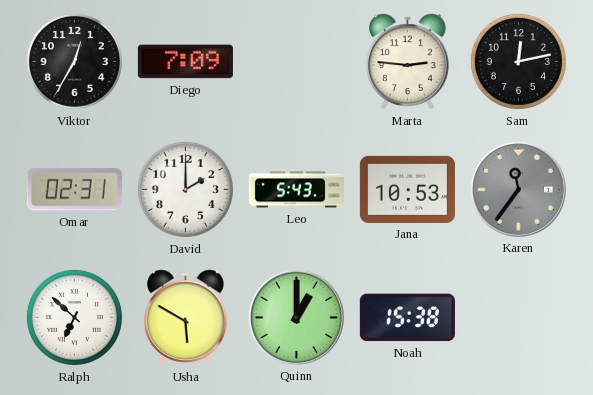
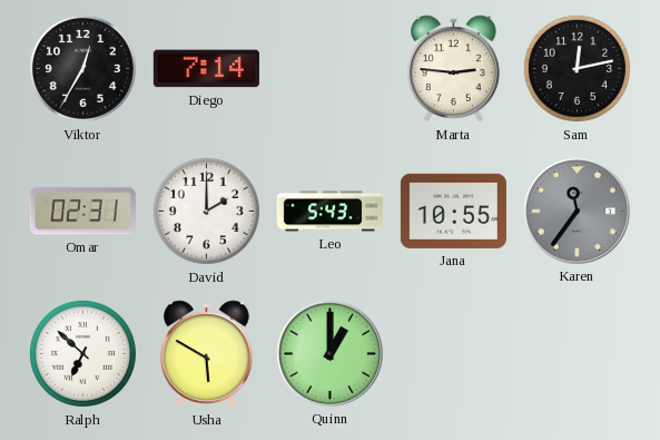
Diego: 7:09 -> 7:14 (206, 69)
Jana: 10:53 -> 10:55 (453, 211)
Noah: 15:38 -> none (407, 318)
